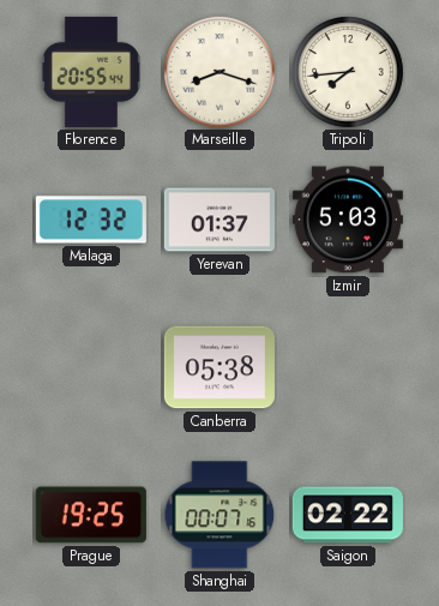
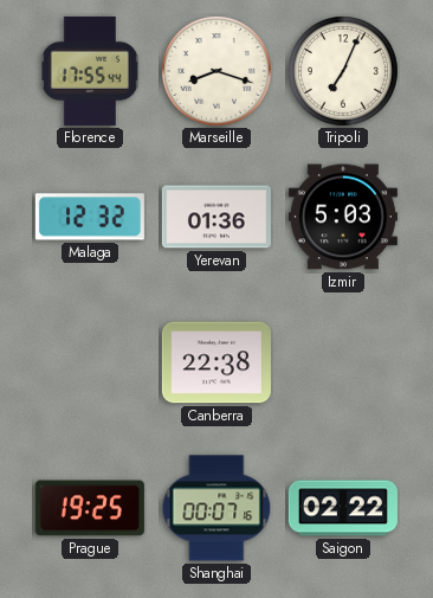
Florence: 20:55 -> 17:55 (90, 71)
Tripoli: 7:44 -> 7:04 (344, 72)
Yerevan: 01:37 -> 01:36 (217, 217)
Canberra: 05:38 -> 22:38 (217, 362)
